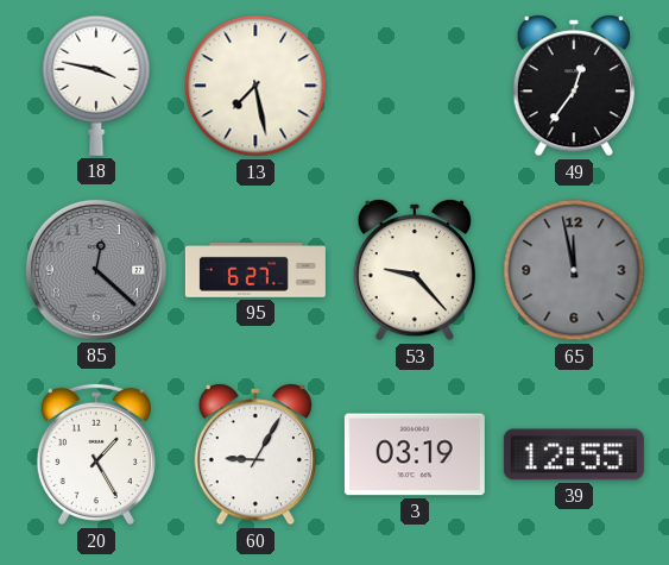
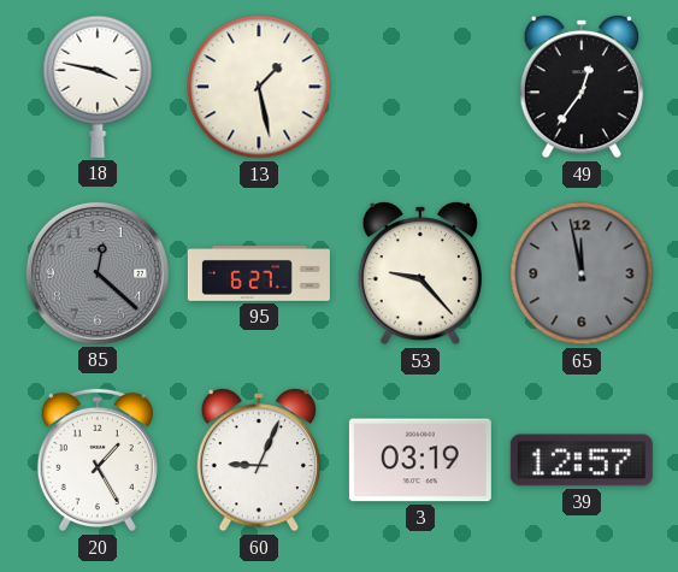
13: 7:28 -> 1:28 (259, 87)
60: 9:05 -> 9:04 (258, 461)
39: 12:55 -> 12:57 (582, 460)
